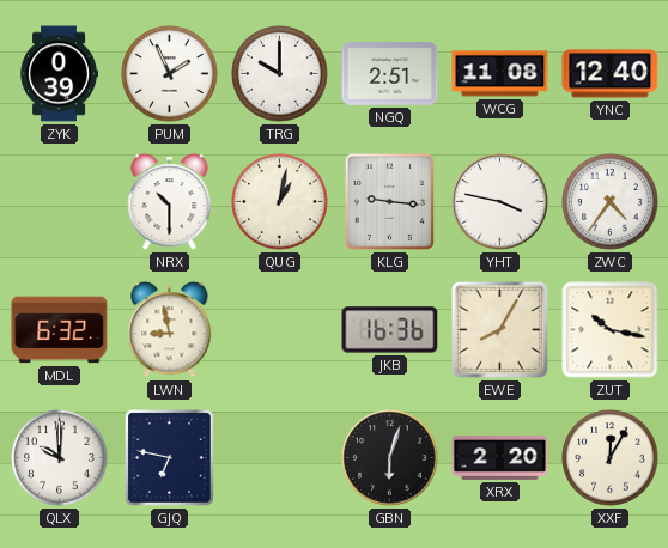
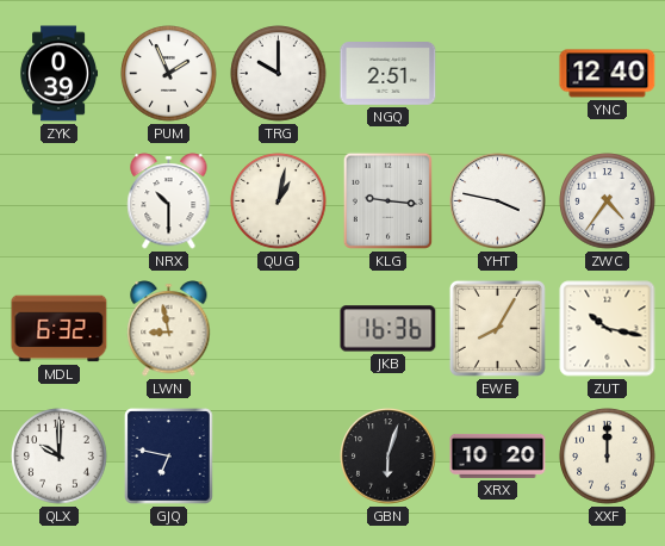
WCG: 11:08 -> none (500, 74)
XRX: 2:20 -> 10:20 (498, 455)
XXF: 12:05 -> 12:00 (608, 457)
